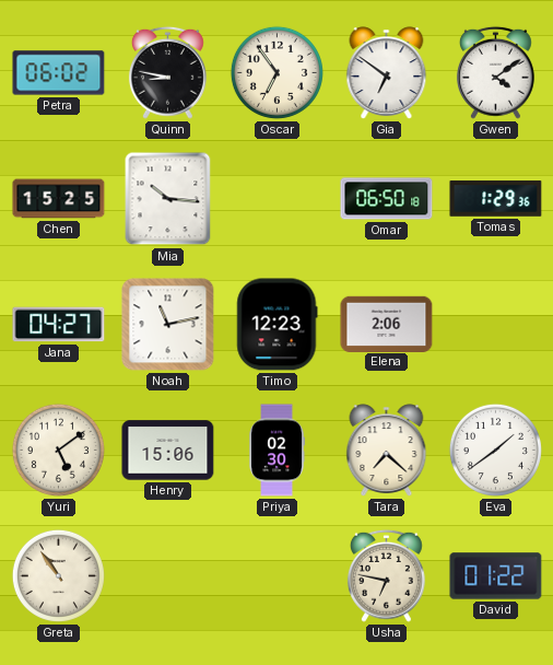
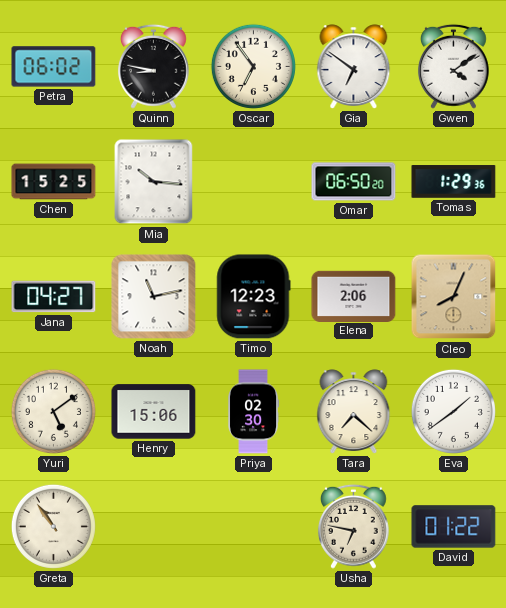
Omar: 06:50:18 -> 06:50:20 (354, 182)
Cleo: none -> 8:04 (454, 297)
